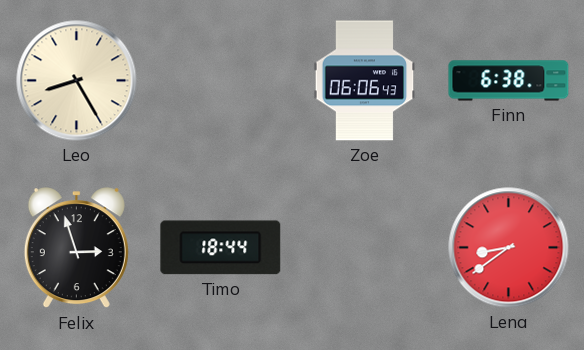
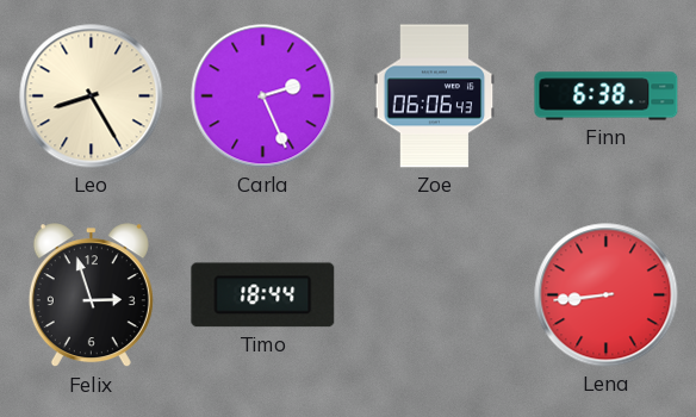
Carla: none -> 2:26 (263, 97)
Lena: 8:39 -> 8:44 (607, 295)
